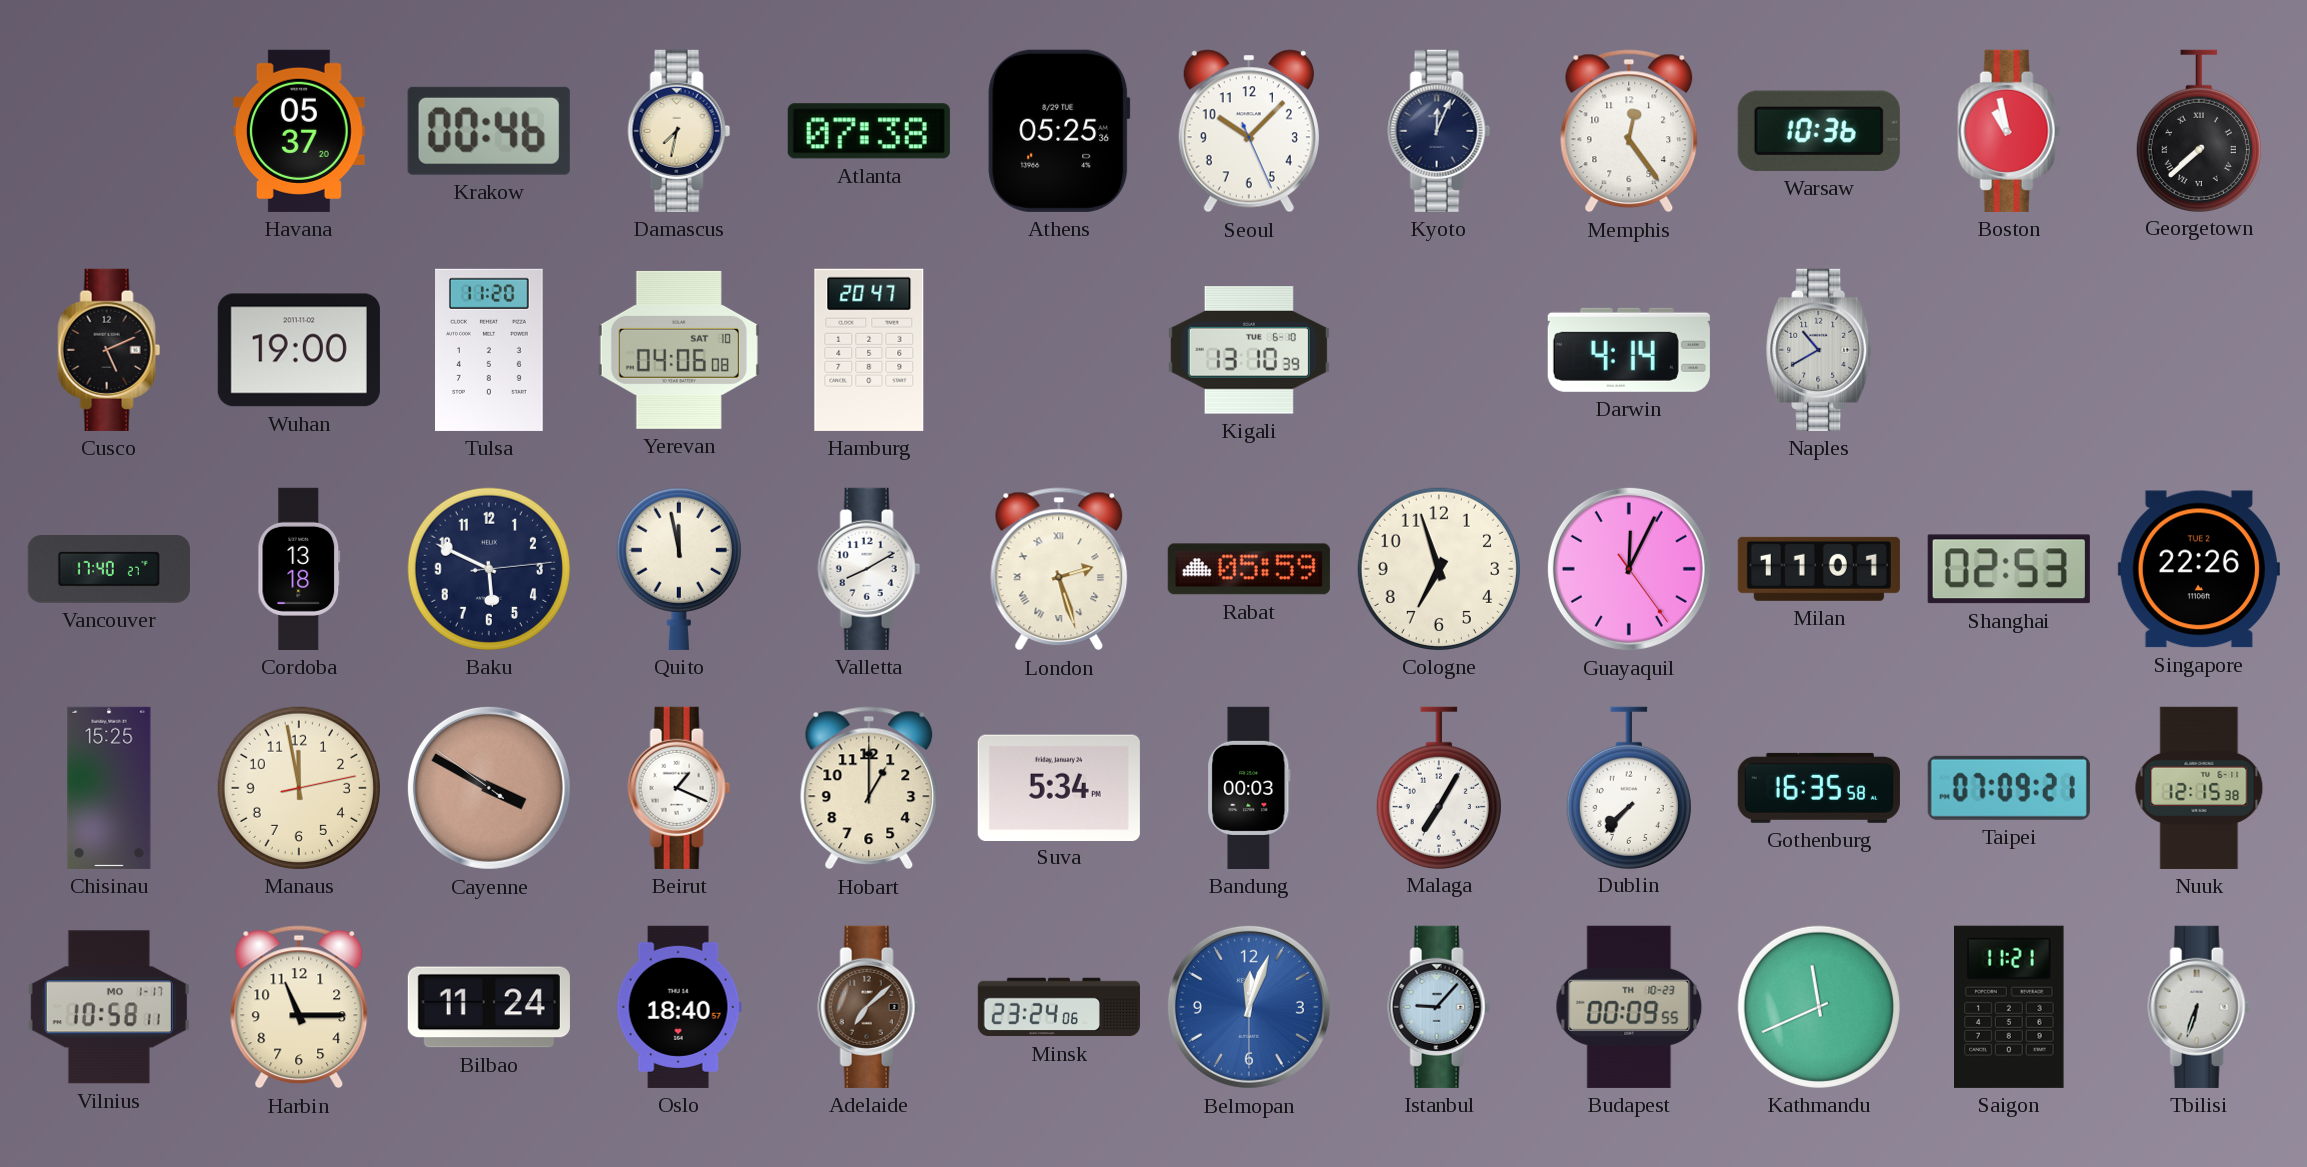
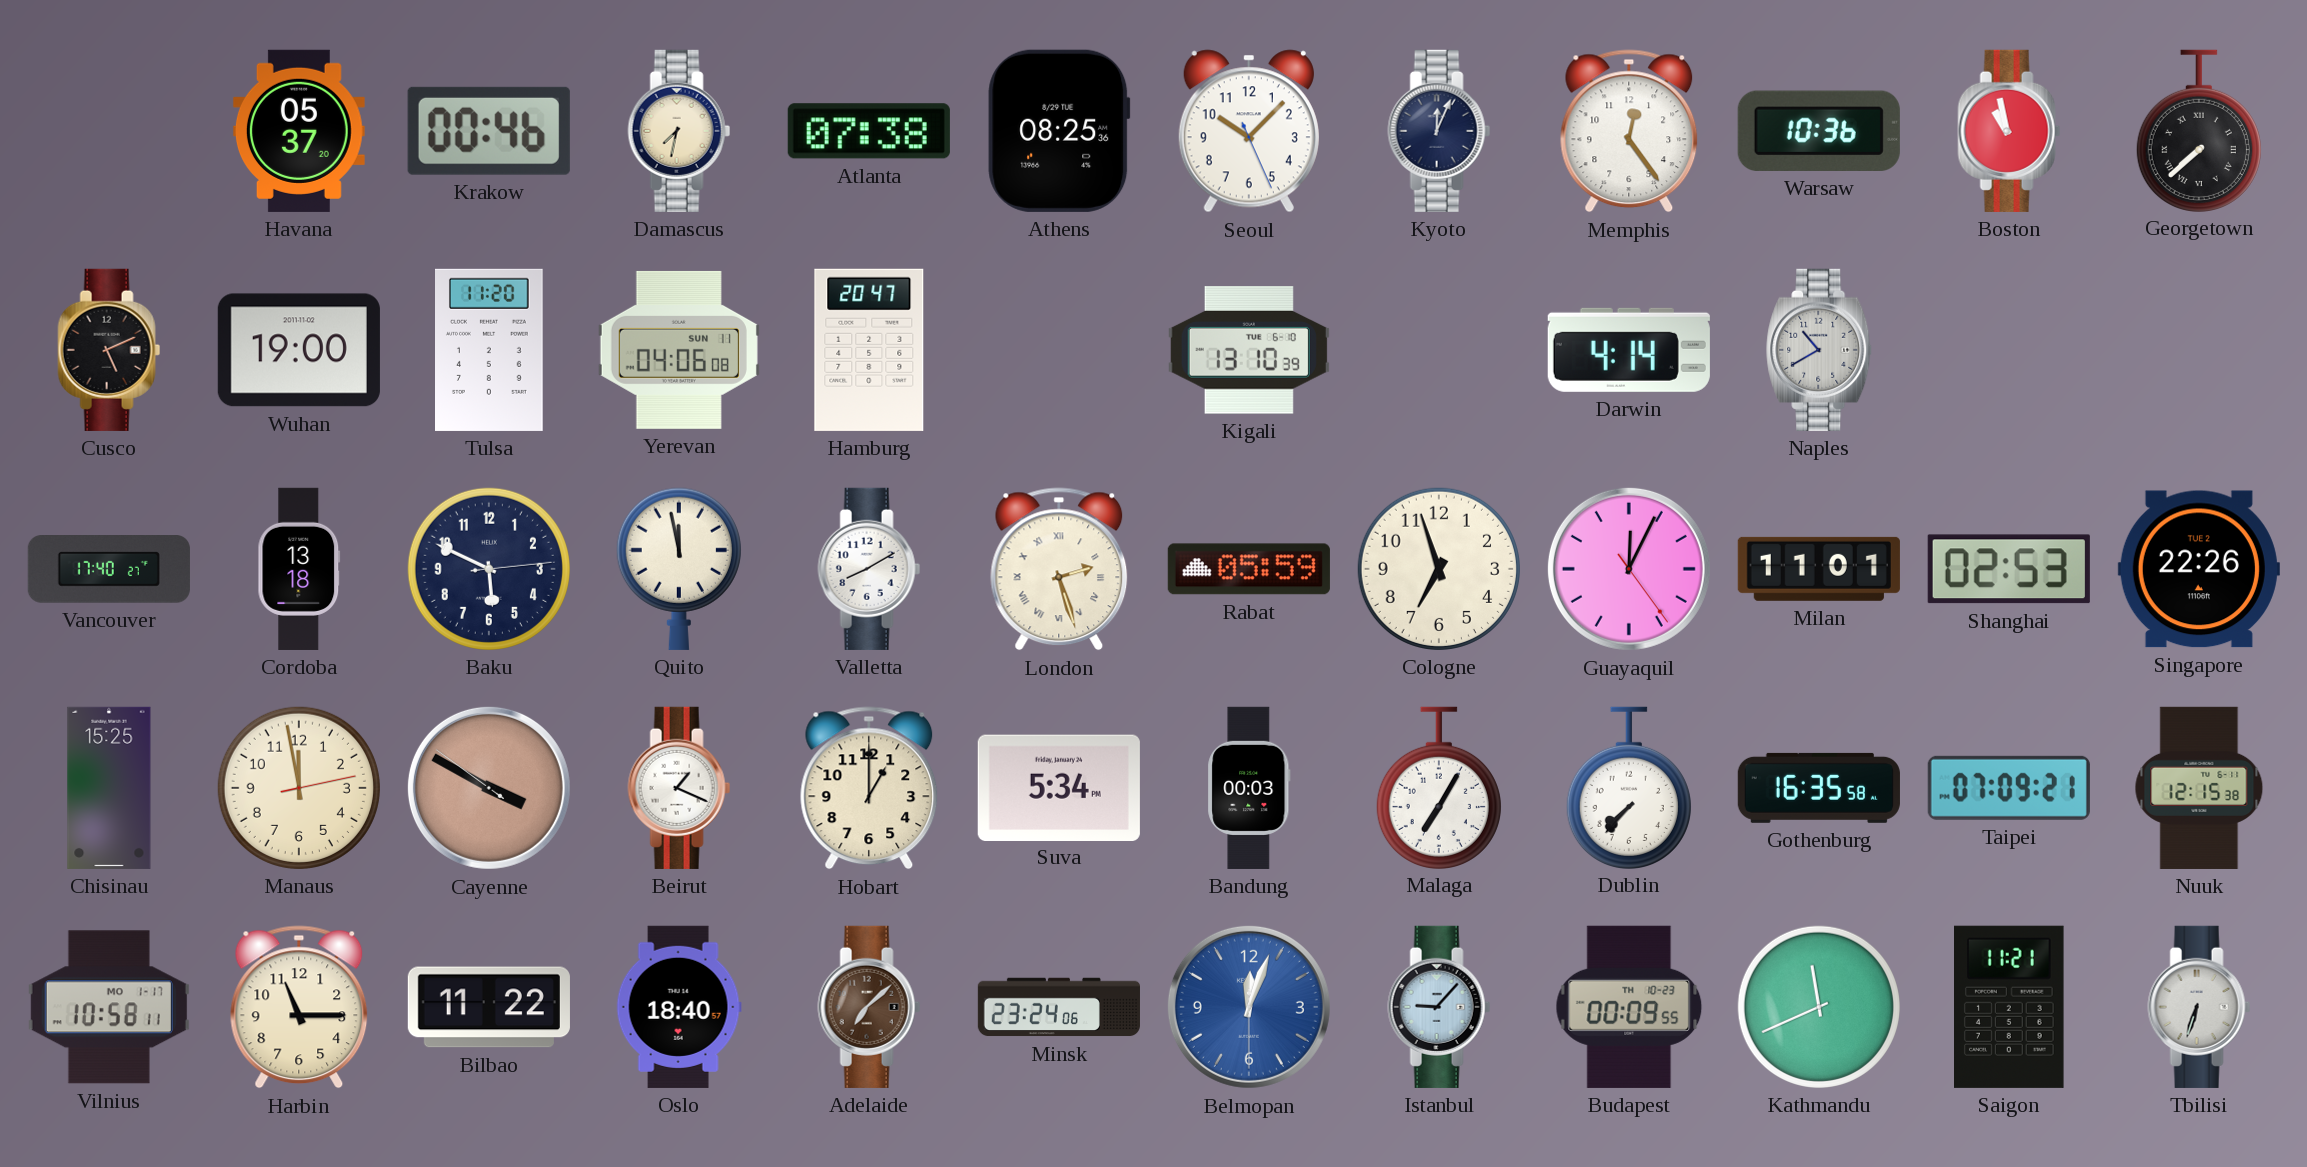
Athens: 05:25 -> 08:25 (1059, 131)
Yerevan date: SAT 10 -> SUN 11 (679, 350)
Bilbao: 11:24 -> 11:22 (489, 1007)
